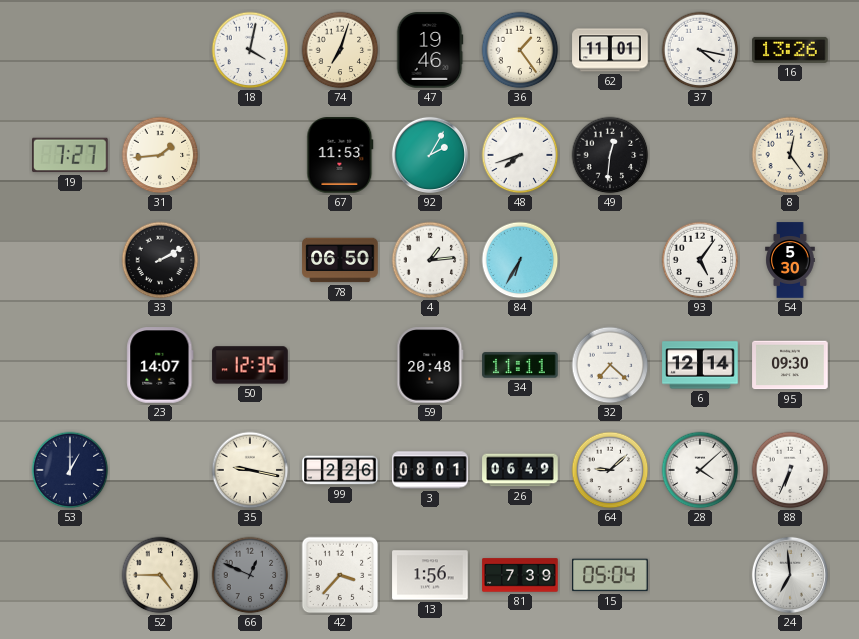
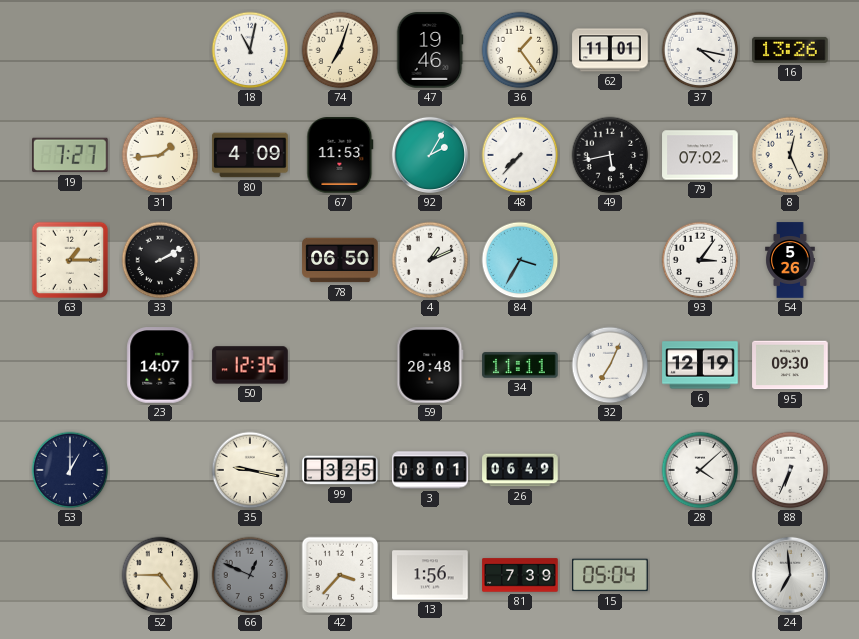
18: 4:02 -> 11:02 (250, 50)
80: none -> 4:09 (250, 155)
48: 7:42 -> 7:37 (520, 155)
49: 12:31 -> 5:43 (610, 155)
79: none -> 07:02 (700, 155)
8: 12:24 -> 12:26 (790, 155)
63: none -> 1:15 (70, 260)
4: 1:14 -> 1:11 (430, 260)
84: 6:35 -> 3:35 (520, 260)
93: 5:06 -> 3:06 (700, 260)
54: 5:30 -> 5:26 (790, 260)
32: 7:22 -> 7:04 (610, 365)
6: 12:14 -> 12:19 (700, 365)
99: 2:26 -> 3:25 (340, 470)
64: 9:08 -> none (610, 470)
